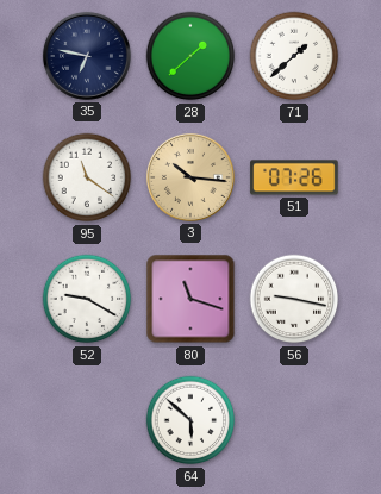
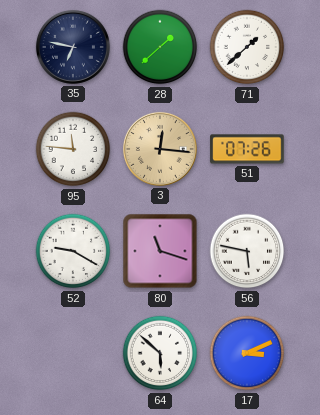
95: 11:21 -> 11:46 (73, 149)
3: 10:16 -> 12:16 (160, 149)
56: 9:17 -> 5:47 (247, 251)
17: none -> 3:11 (247, 353)
